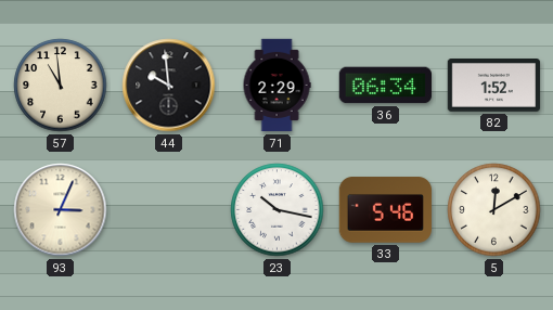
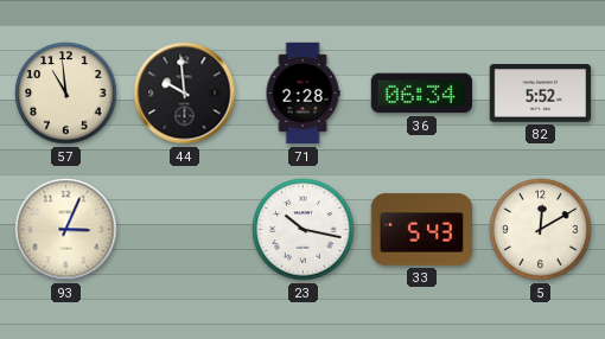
71: 2:29 -> 2:28 (302, 94)
82: 1:52 -> 5:52 (541, 94)
33: 5:46 -> 5:43 (421, 230)
